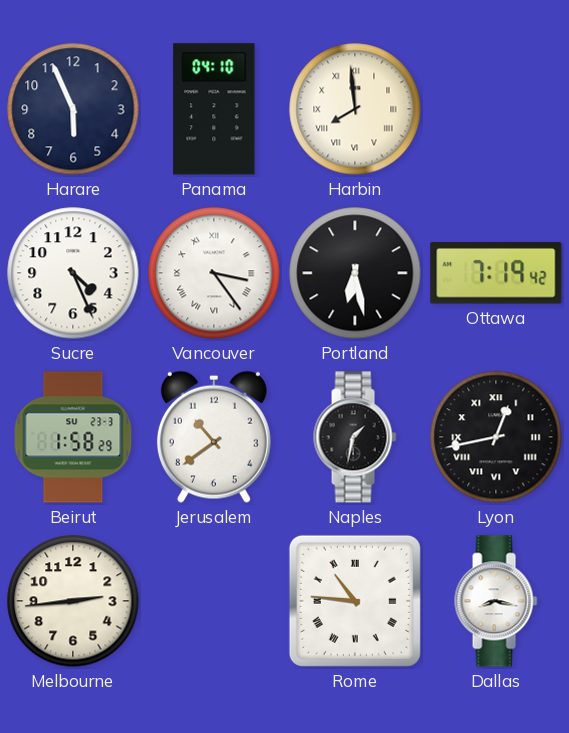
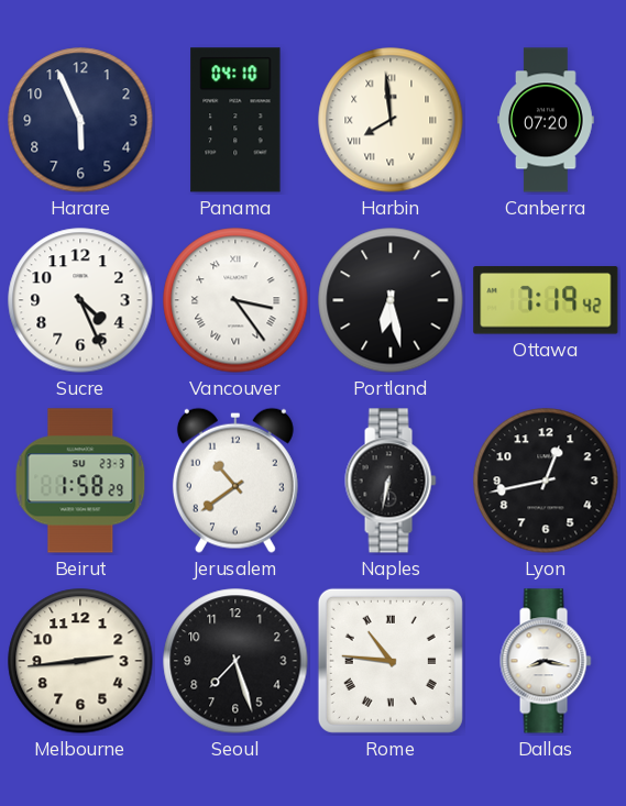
Canberra: none -> 07:20 (547, 120)
Naples: 1:32 -> 6:32 (391, 481)
Lyon numerals: Roman -> Arabic (546, 481)
Seoul: none -> 7:27 (235, 661)
